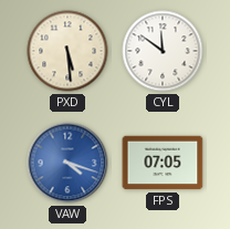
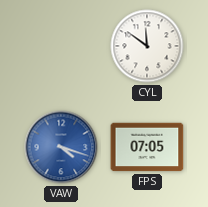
PXD: 5:29 -> none (67, 51)
